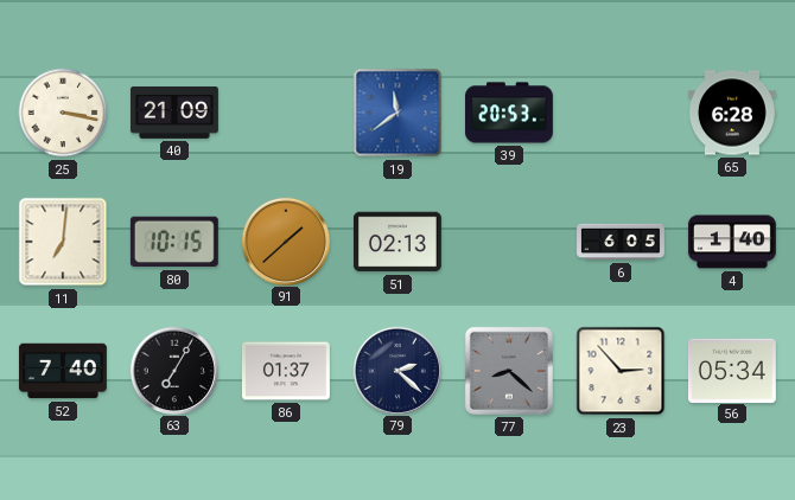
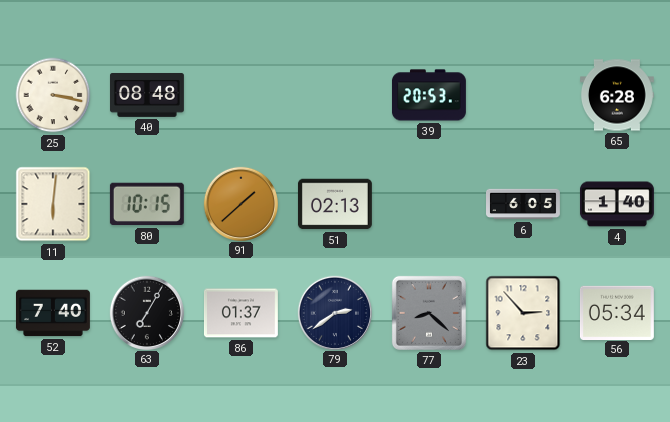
40: 21:09 -> 08:48 (147, 95)
19: 11:39 -> none (397, 113)
11: 7:01 -> 6:01 (53, 204)
79: 2:22 -> 2:39 (334, 312)
